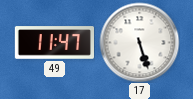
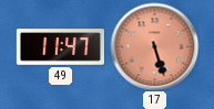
17 dial: white -> salmon (154, 46)
